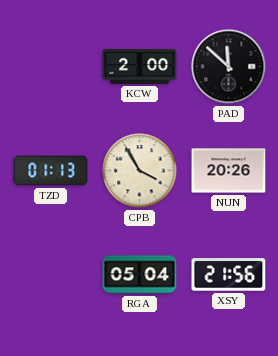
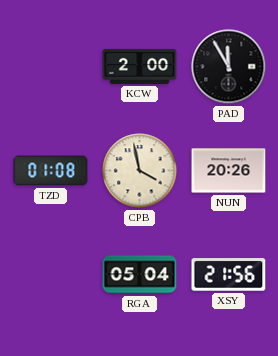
PAD: 11:52 -> 11:55 (229, 67)
TZD: 01:13 -> 01:08 (51, 171)
CPB: 3:55 -> 3:58 (140, 171)
